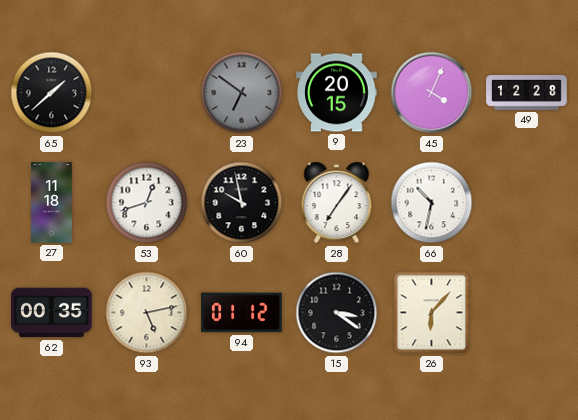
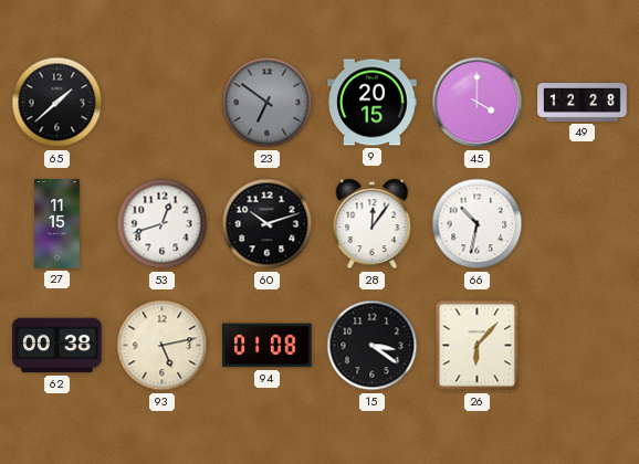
45: 4:04 -> 4:00 (478, 103)
27: 11:18 -> 11:15 (57, 224)
60: 9:58 -> 10:12 (268, 224)
28: 7:06 -> 12:06 (373, 224)
62: 00:35 -> 00:38 (57, 346)
94: 01:12 -> 01:08 (268, 346)
